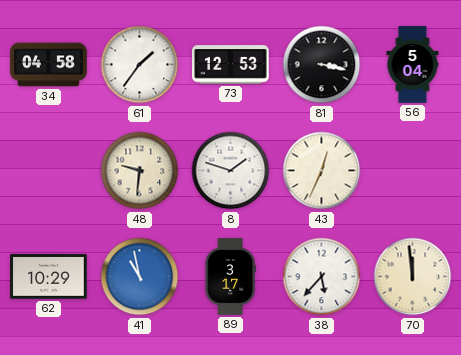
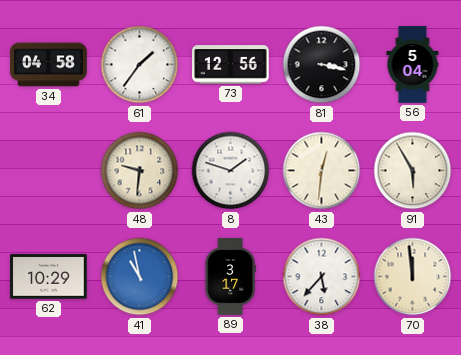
73: 12:53 -> 12:56 (231, 65)
43: 12:34 -> 12:31 (322, 171)
91: none -> 5:55 (413, 171)
